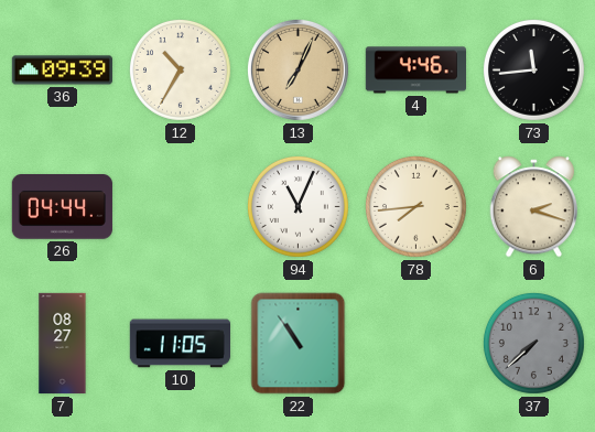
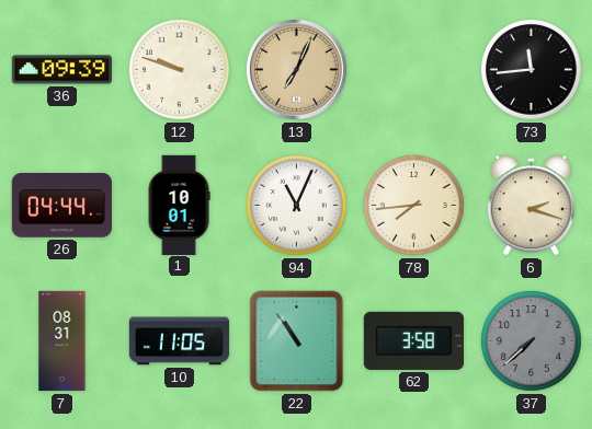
12: 10:35 -> 9:48 (179, 69)
4: 4:46 -> none (415, 71)
1: none -> 10:01 (179, 205)
7: 08:27 -> 08:31 (62, 341)
62: none -> 3:58 (413, 340)
